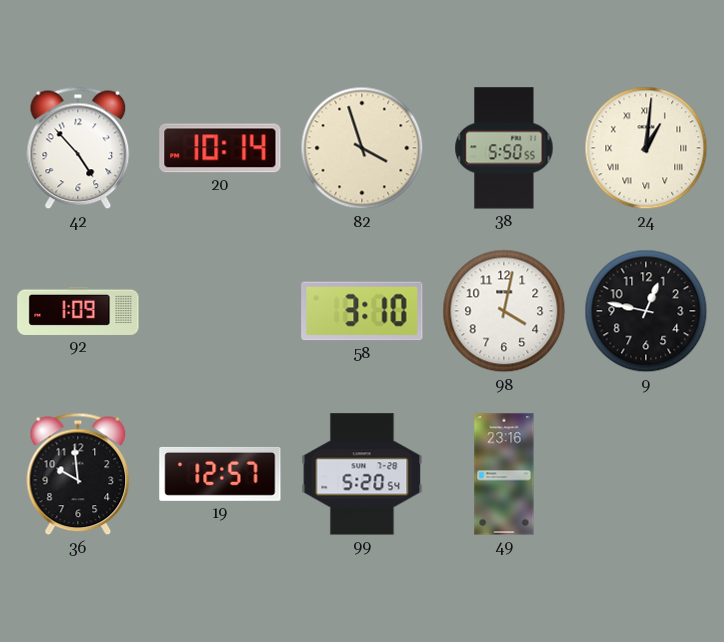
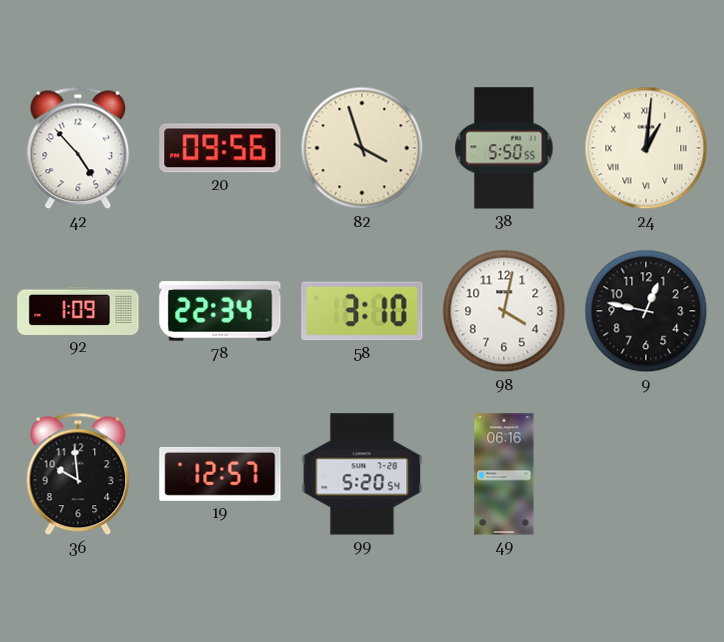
20: 10:14 -> 09:56 (220, 148)
78: none -> 22:34 (220, 311)
49: 23:16 -> 06:16 (504, 474)
